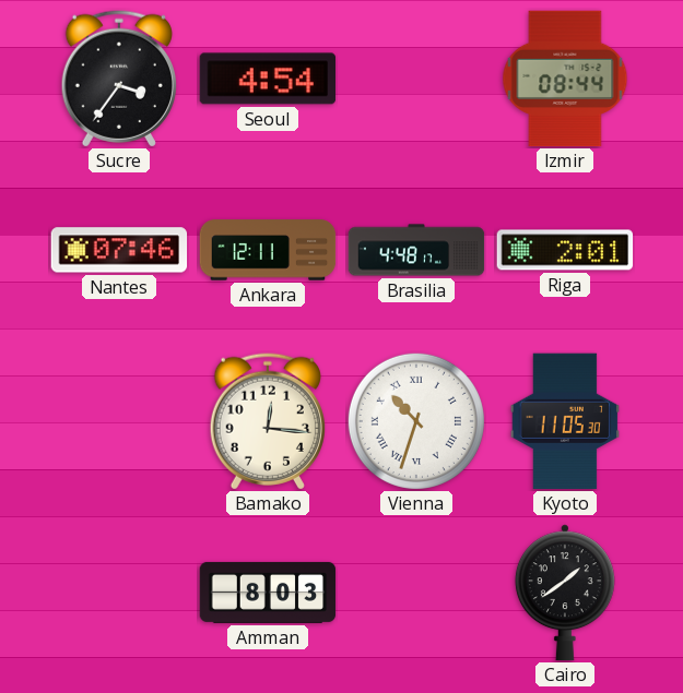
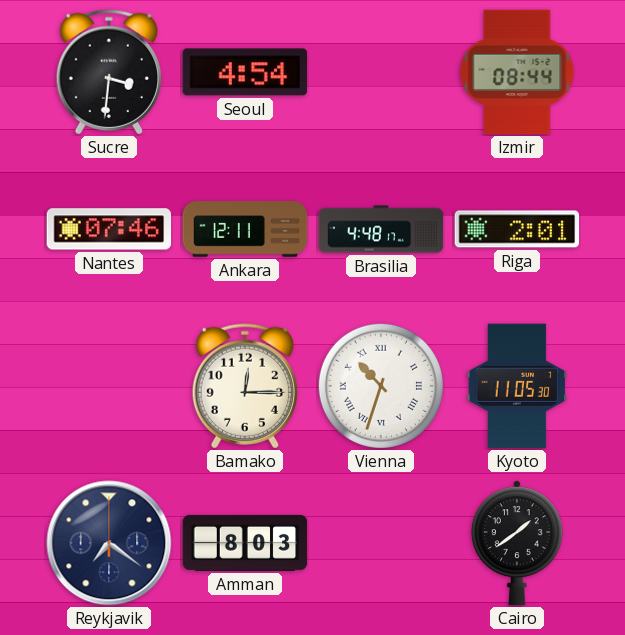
Sucre: 3:36 -> 3:31 (109, 72)
Bamako: 12:16 -> 12:15 (245, 386)
Reykjavik: none -> 7:21 (109, 543)
